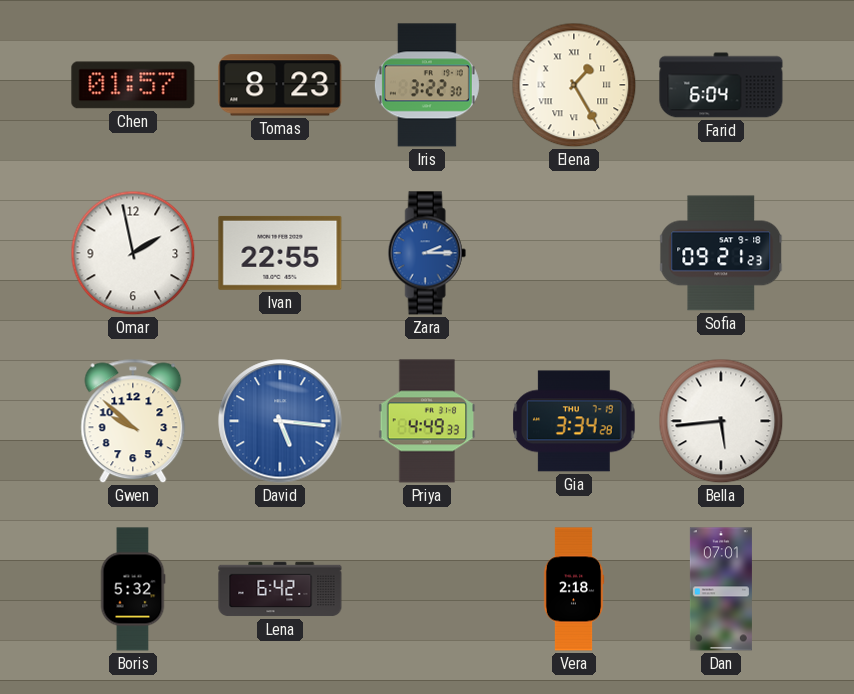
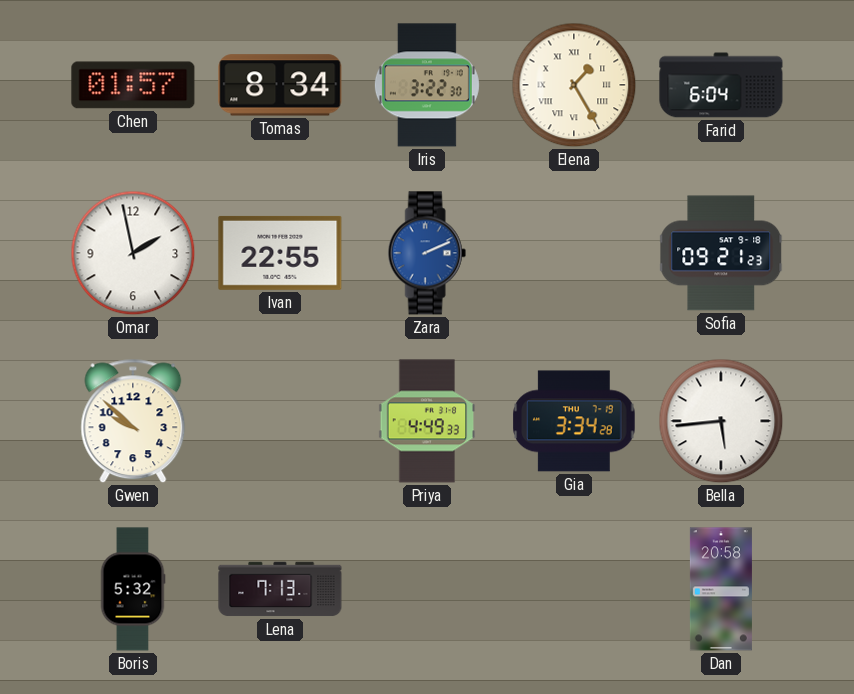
Tomas: 8:23 -> 8:34 (280, 85)
Zara: 2:15 -> 2:11 (427, 253)
David: 5:16 -> none (280, 421)
Lena: 6:42 -> 7:13 (280, 589)
Vera: 2:18 -> none (574, 589)
Dan: 07:01 -> 20:58 (721, 589)
